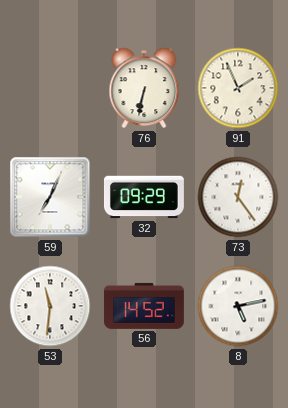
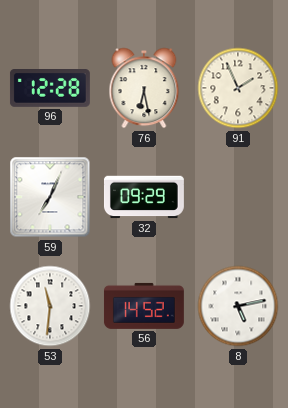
96: none -> 12:28 (50, 89)
76: 6:32 -> 6:28 (144, 88)
73: 12:24 -> none (238, 197)
